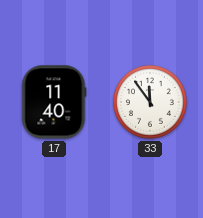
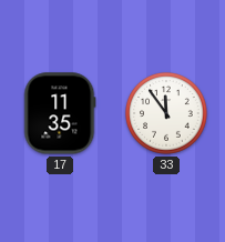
17: 11:40 -> 11:35 (60, 113)
